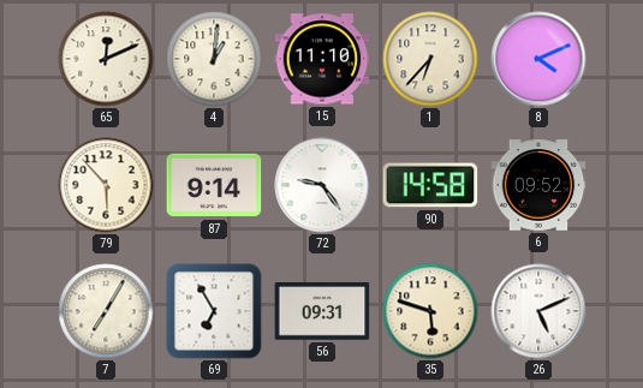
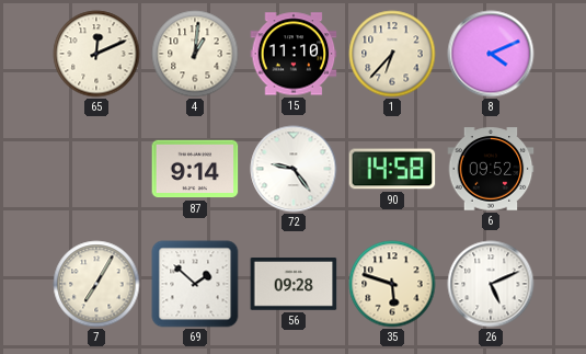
79: 5:53 -> none (106, 185)
69: 6:55 -> 1:52 (195, 284)
56: 09:31 -> 09:28 (294, 285)
